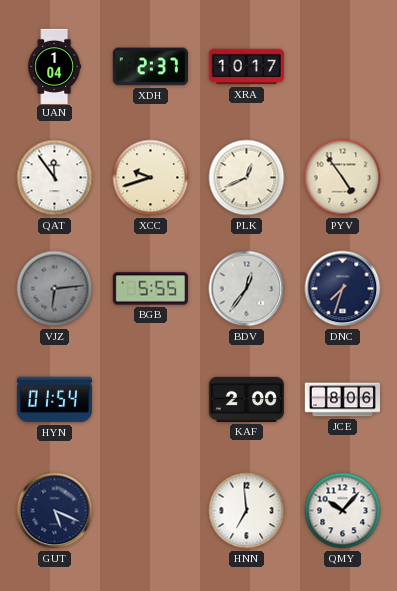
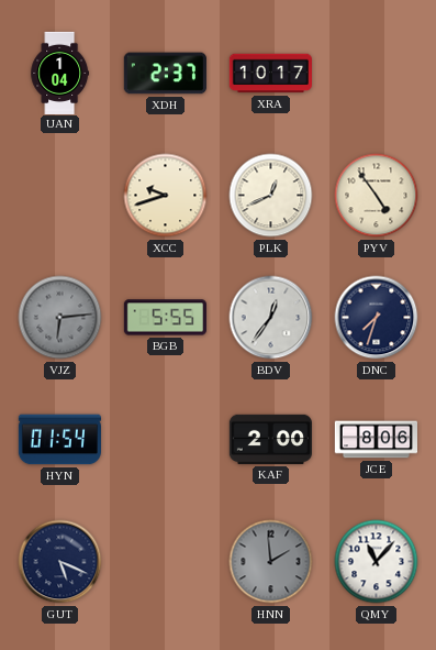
QAT: 11:54 -> none (55, 178)
HNN: 6:59 -> 1:59 (271, 562)
HNN dial: white -> grey (271, 562)
QMY: 10:07 -> 11:07 (377, 562)
